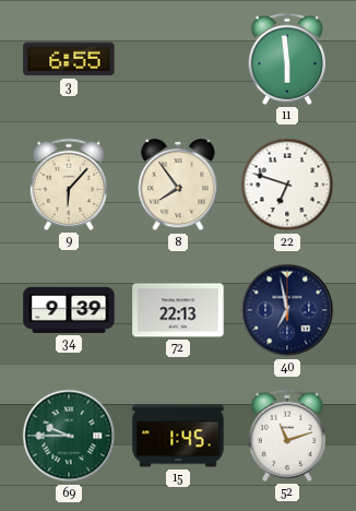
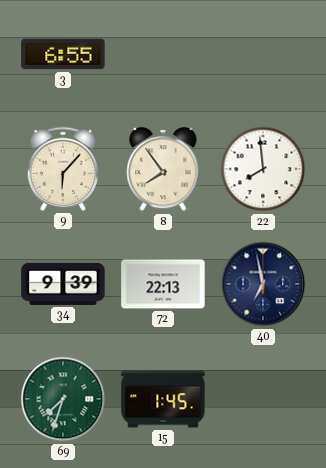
11: 5:59 -> none (286, 59)
22: 6:48 -> 7:59 (263, 169)
69: 9:45 -> 7:33 (63, 399)
52: 11:12 -> none (286, 436)
